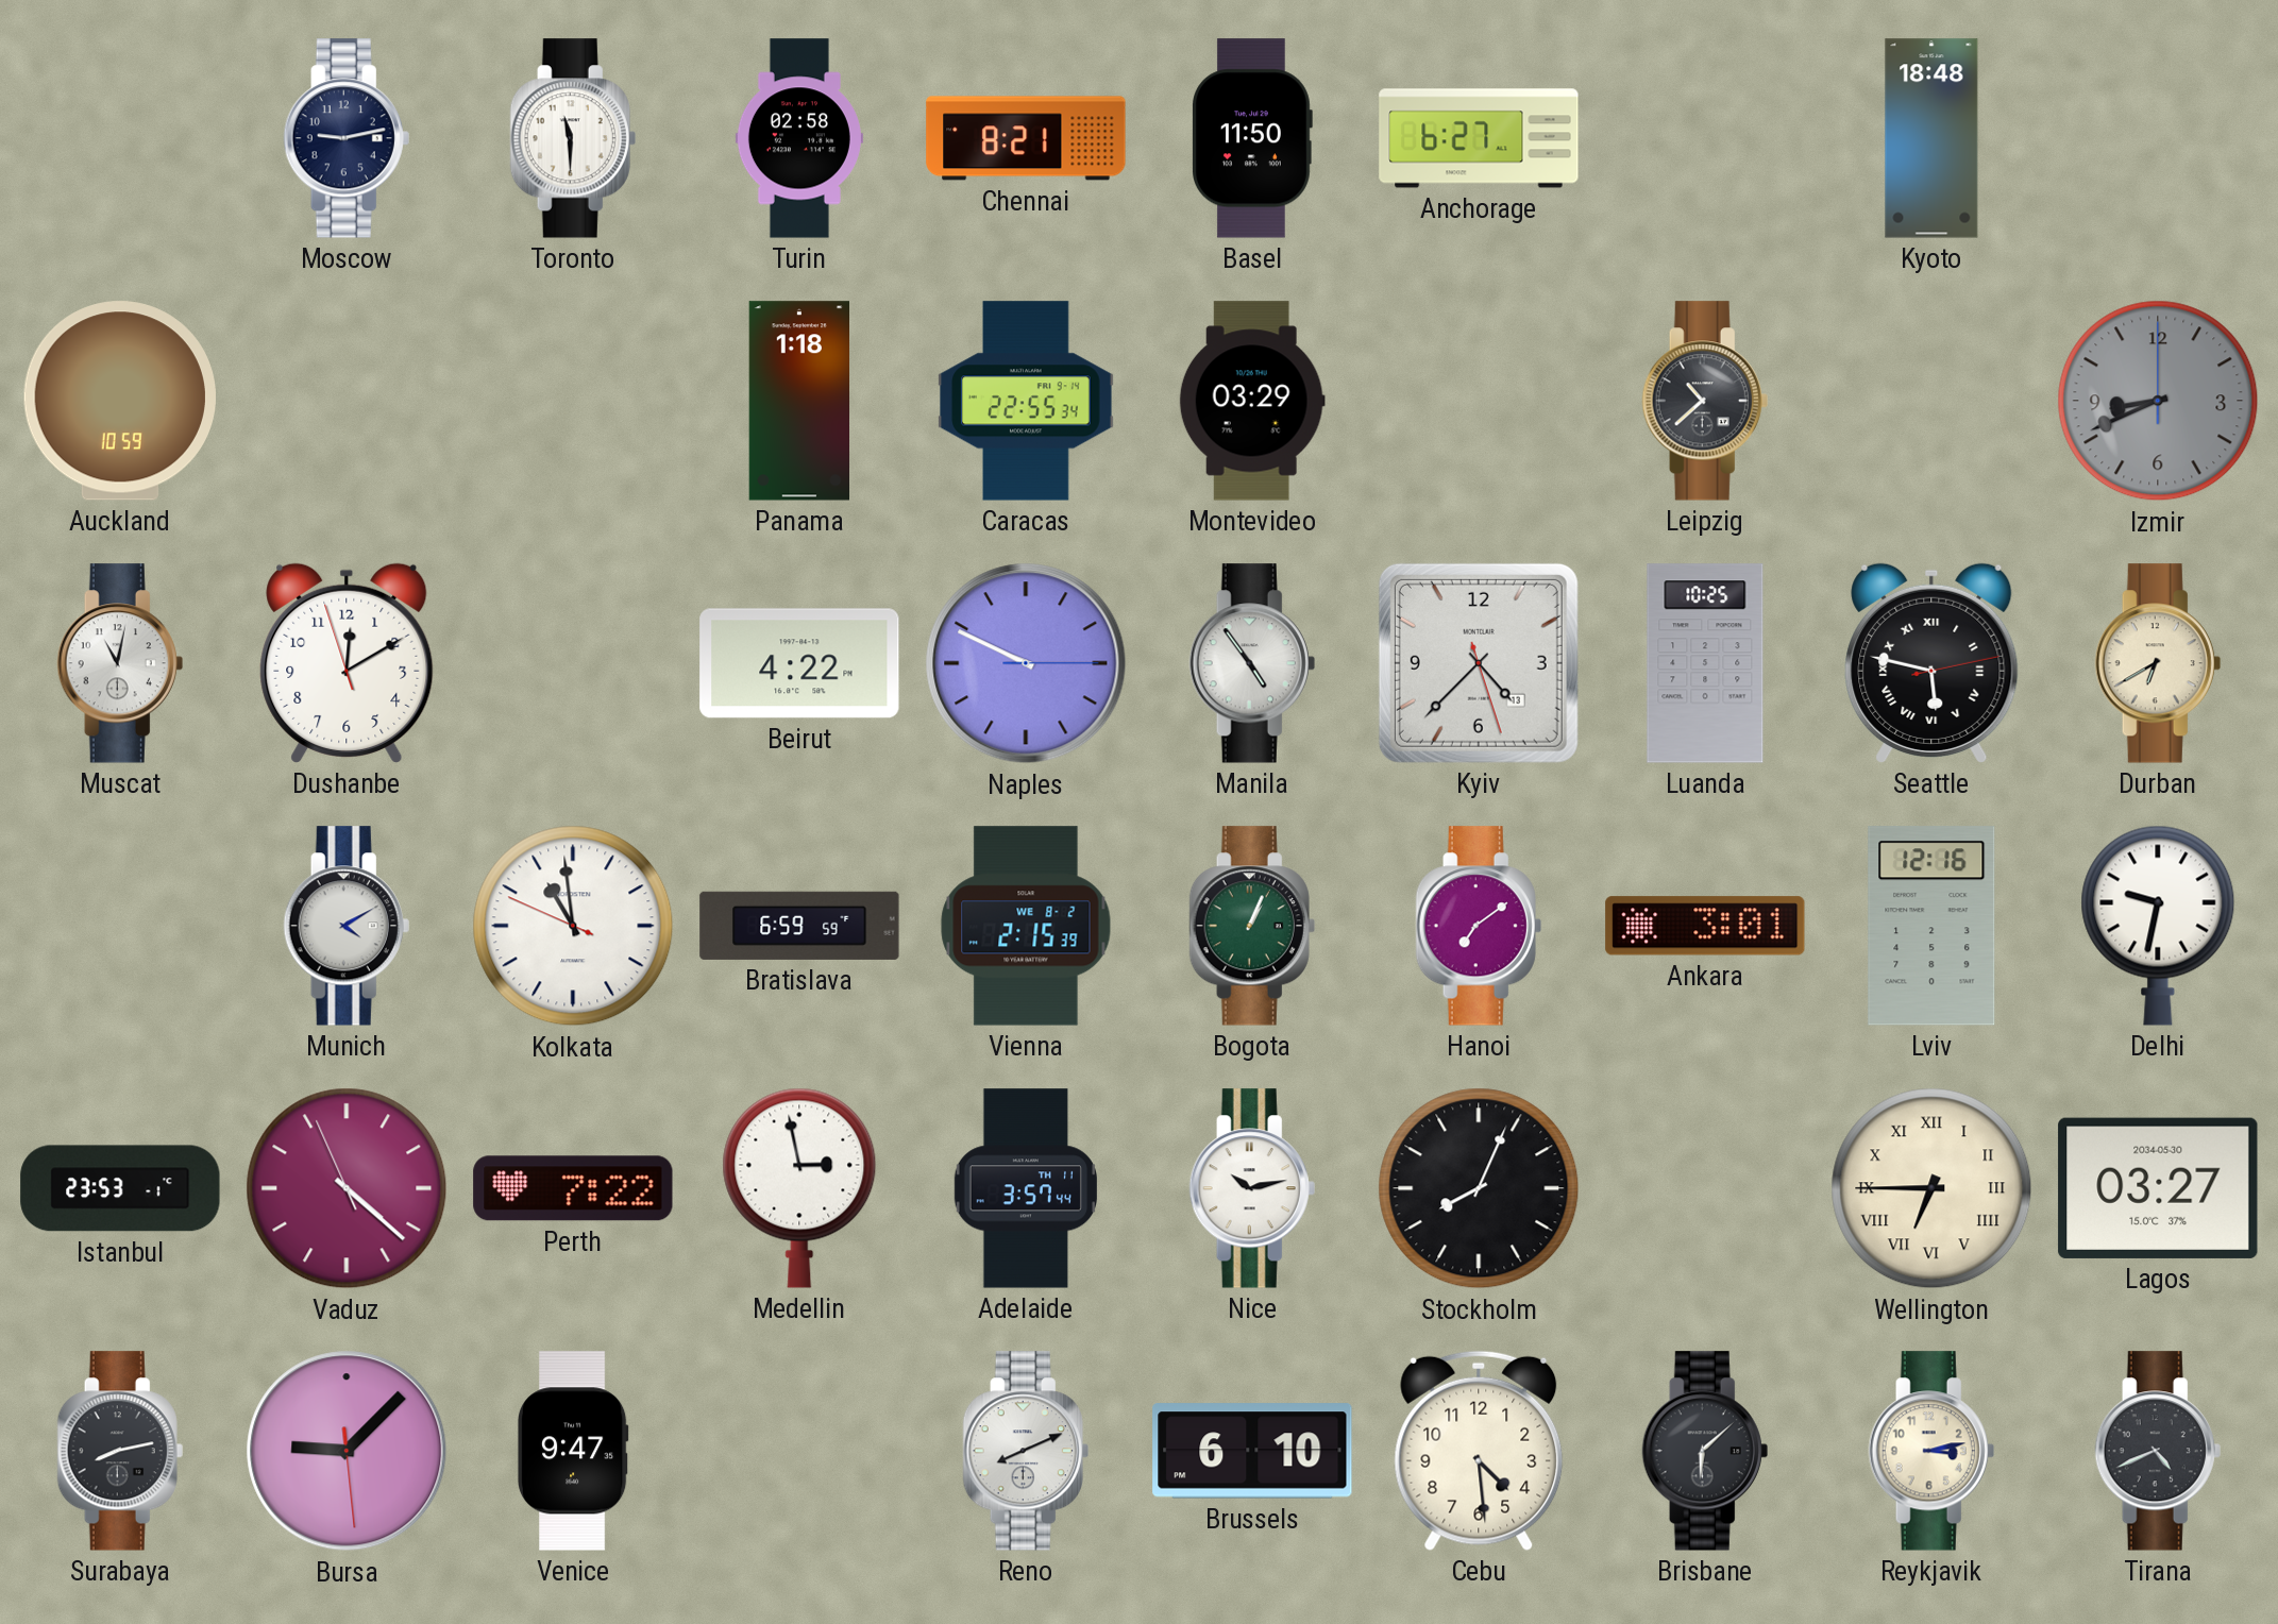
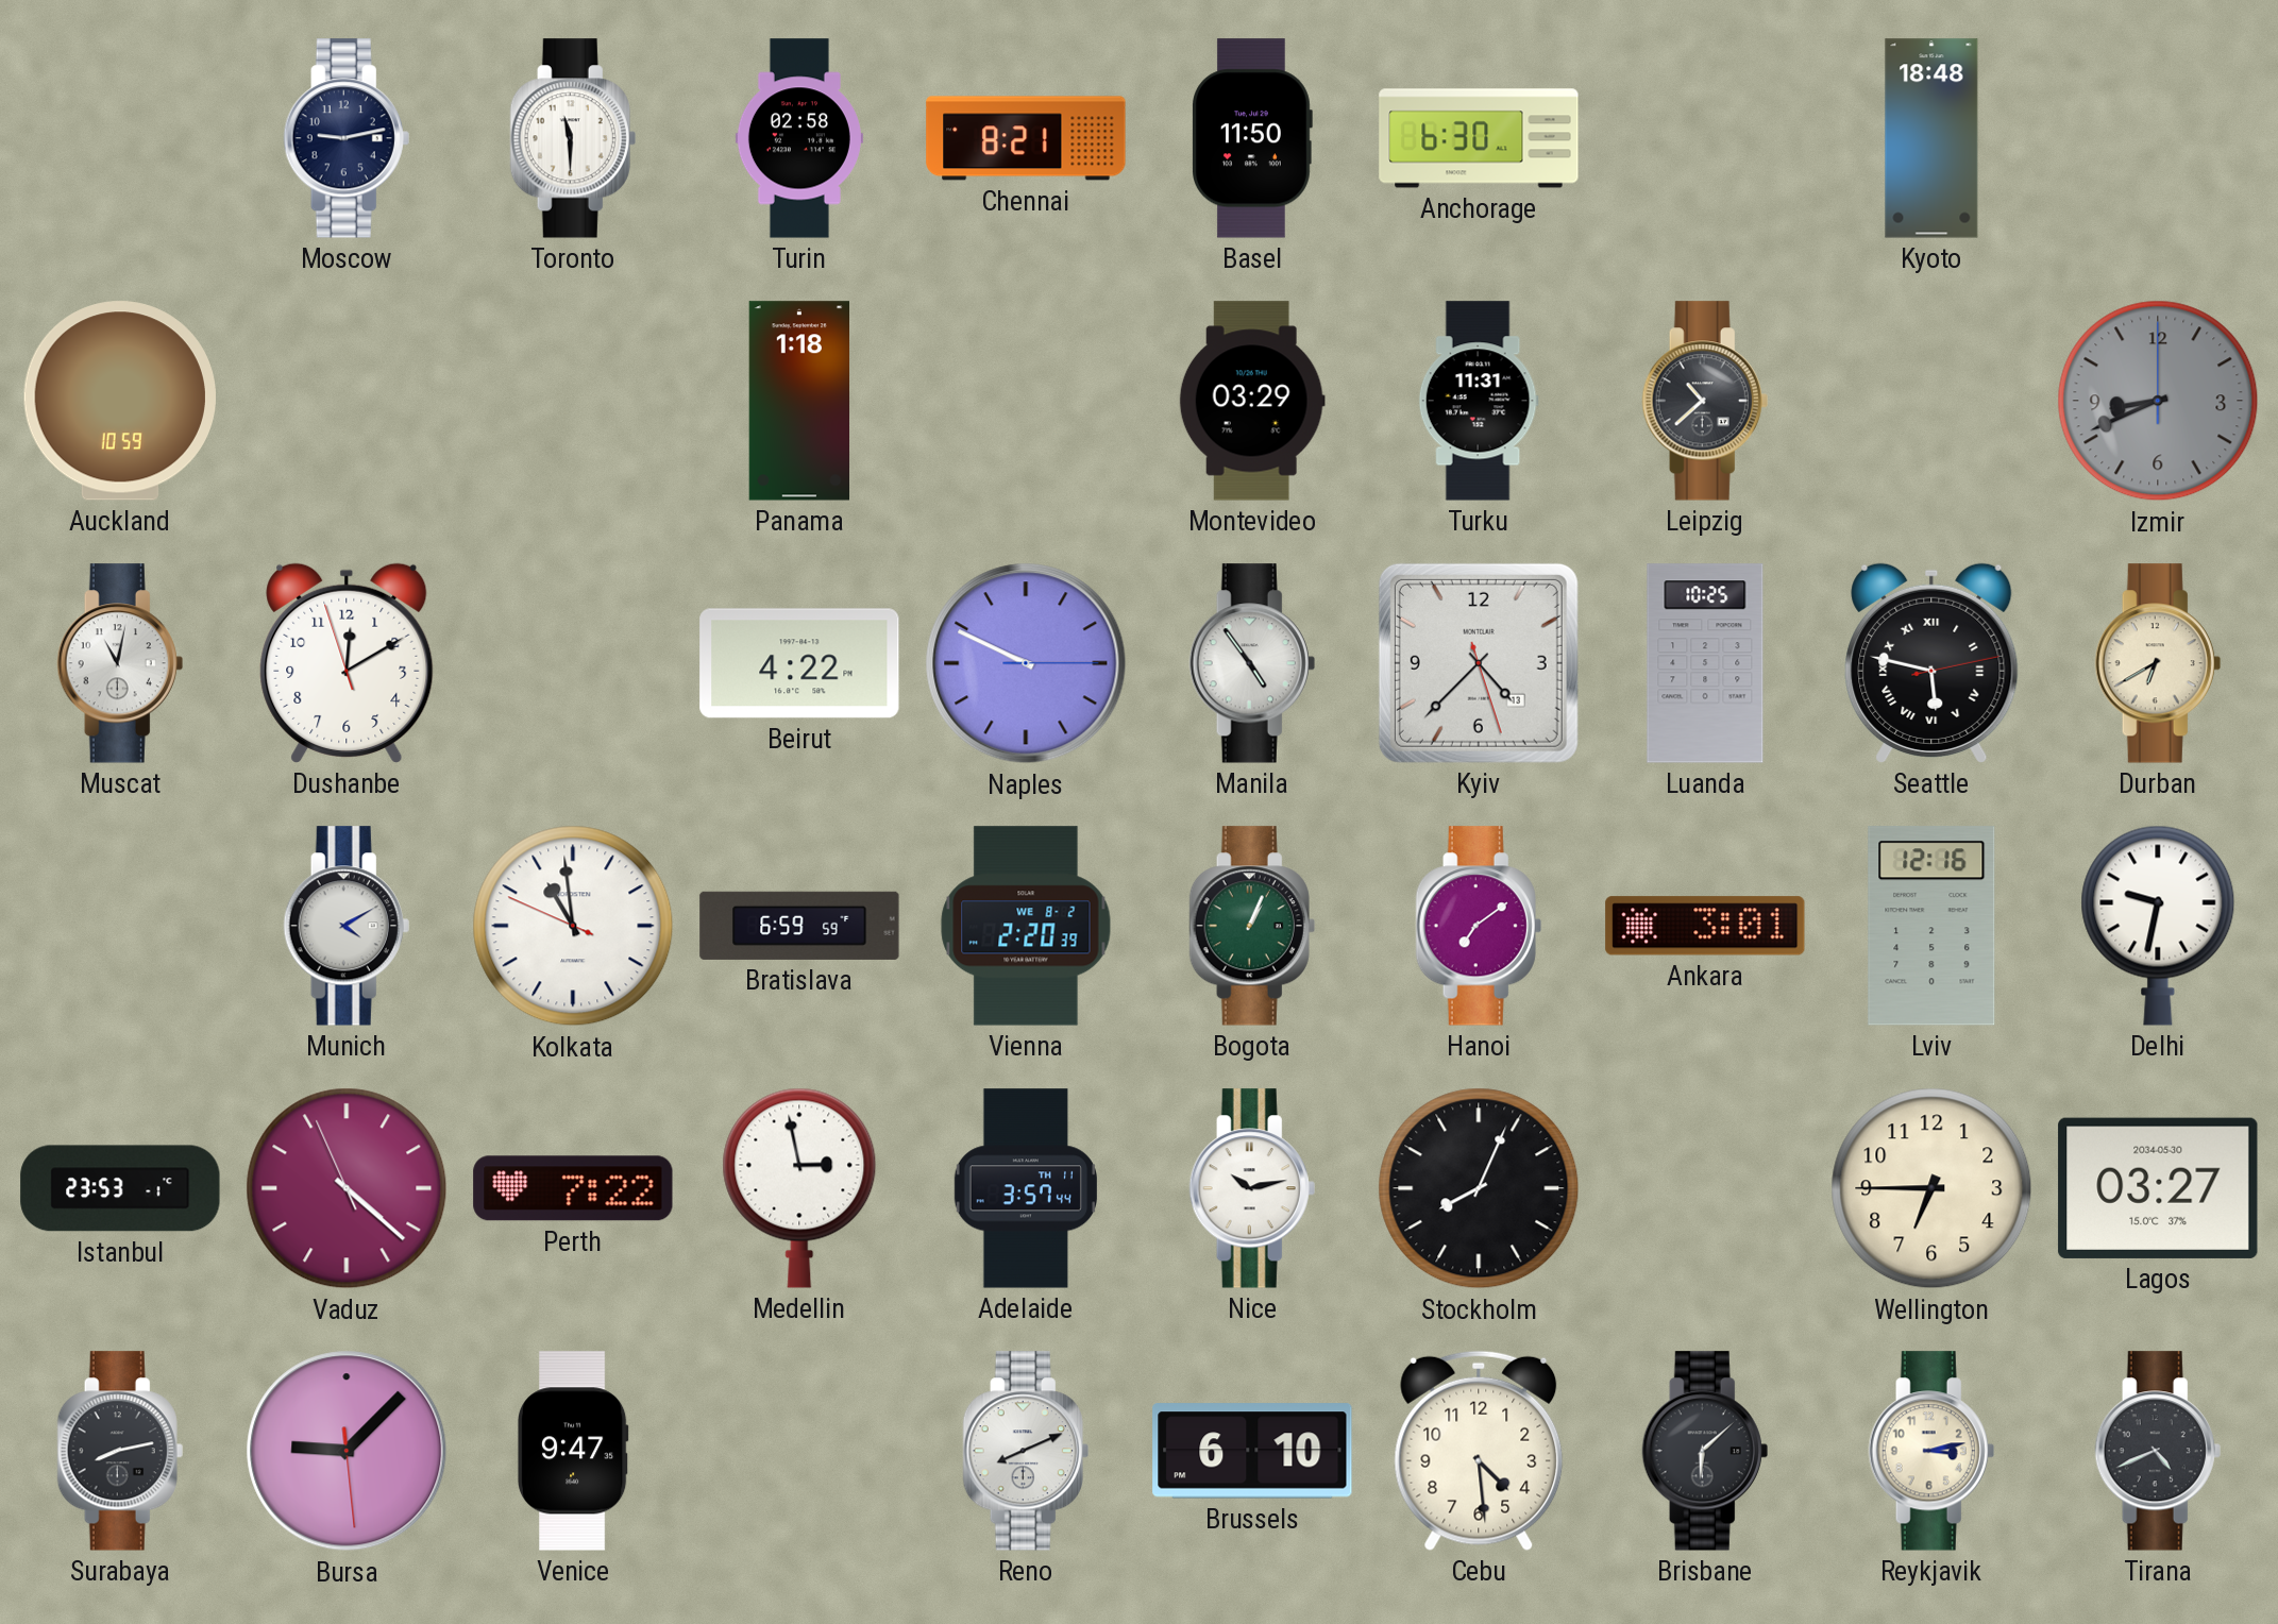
Anchorage: 6:27 -> 6:30 (1479, 138)
Caracas: 22:55 -> none (1026, 401)
Turku: none -> 11:31 (1479, 401)
Vienna: 2:15 -> 2:20 (1026, 926)
Wellington numerals: Roman -> Arabic (1931, 1188)
